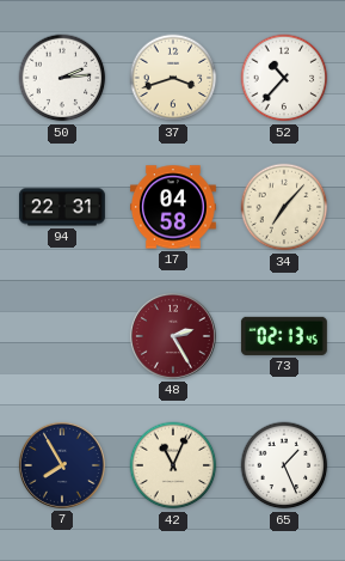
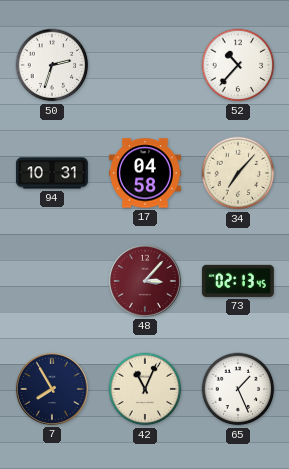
50: 2:14 -> 2:33 (52, 65)
37: 3:42 -> none (173, 78)
94: 22:31 -> 10:31 (52, 173)
48: 2:25 -> 3:07 (145, 281)
